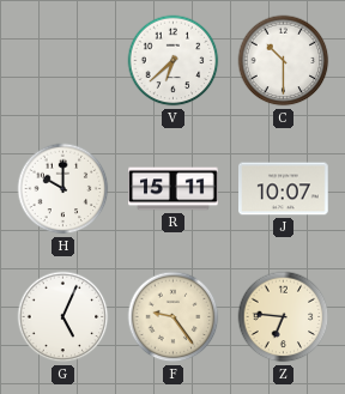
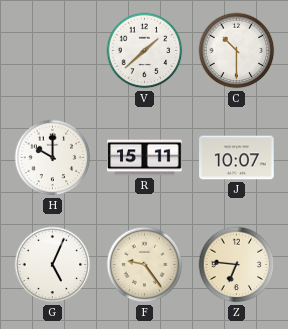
V: 6:38 -> 1:38 (145, 51)
